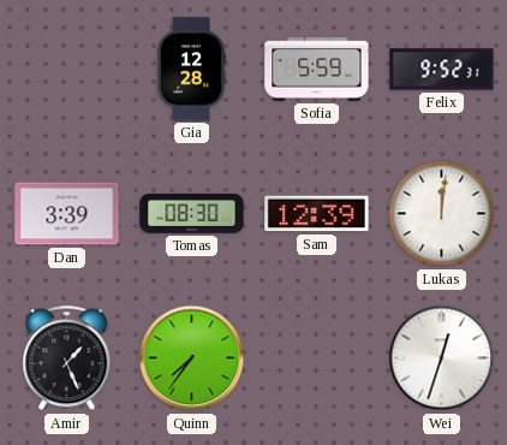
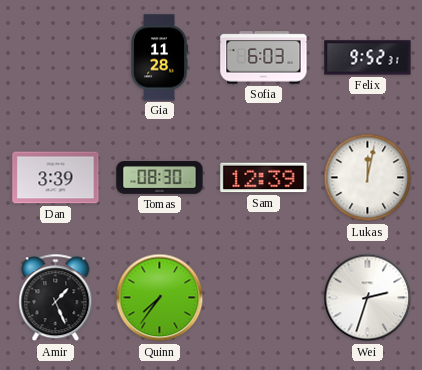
Gia: 12:28 -> 11:28 (160, 58)
Sofia: 5:59 -> 6:03 (264, 58)
Lukas: 12:01 -> 12:02 (368, 178)
Wei: 12:33 -> 2:33 (368, 298)
